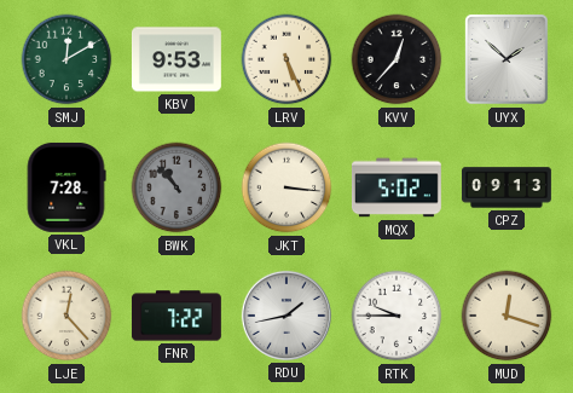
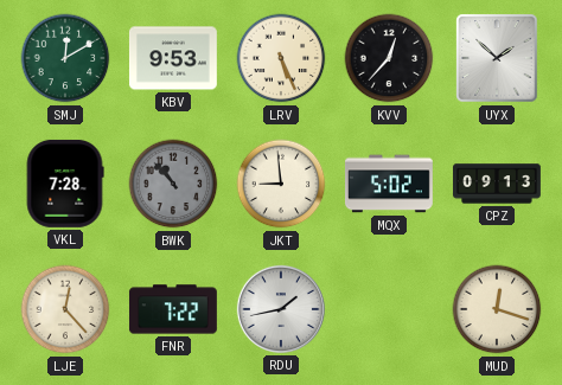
JKT: 3:16 -> 8:59 (281, 184)
RTK: 9:45 -> none (397, 316)
